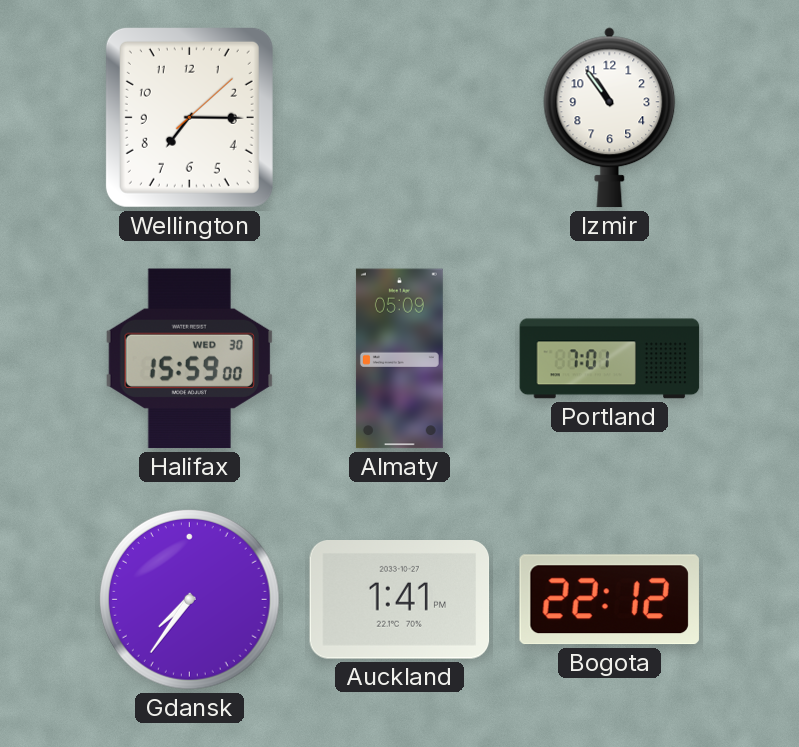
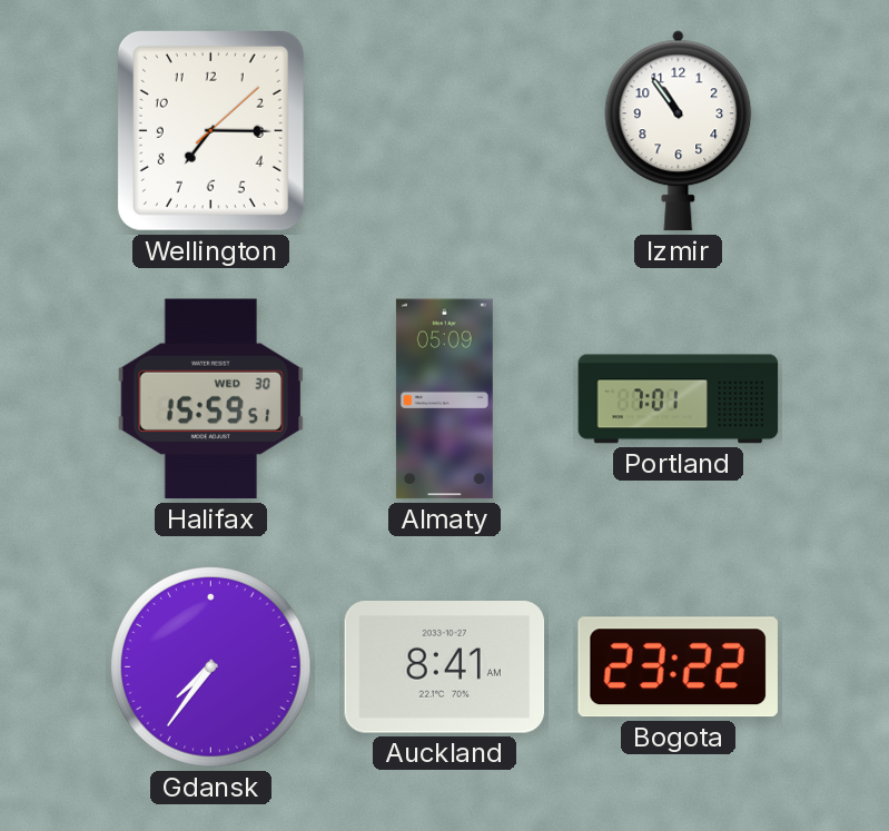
Halifax: 15:59:00 -> 15:59:51 (210, 399)
Auckland: 1:41 -> 8:41 (445, 667)
Bogota: 22:12 -> 23:22 (678, 667)
